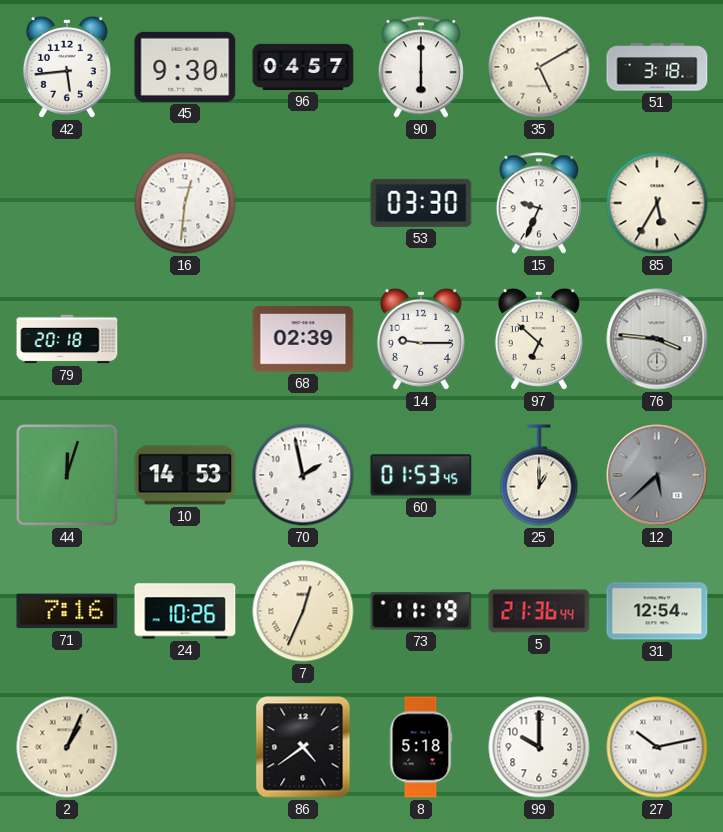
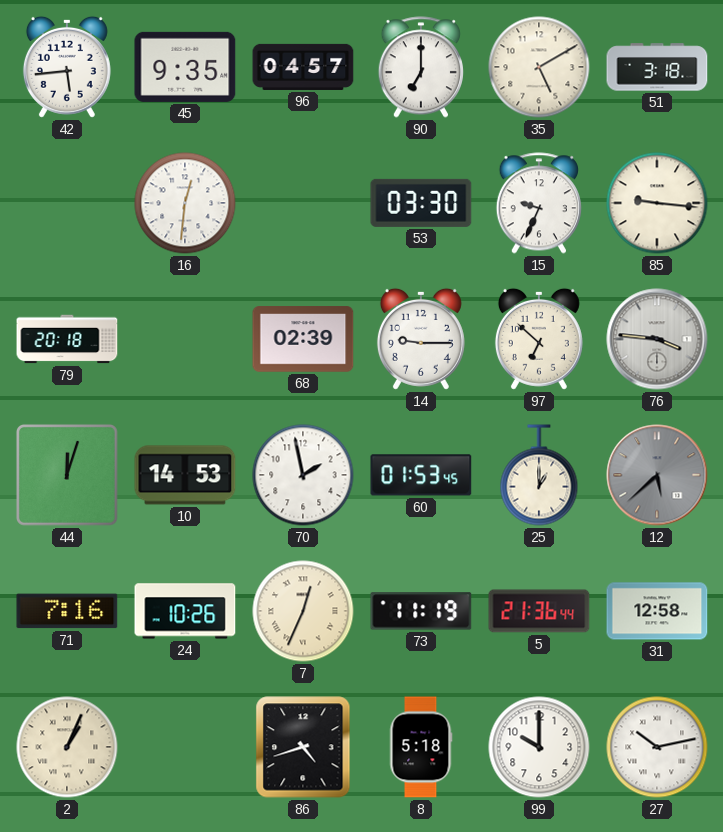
45: 9:30 -> 9:35 (185, 67)
90: 6:00 -> 7:00 (421, 67)
85: 5:35 -> 9:16 (657, 203)
31: 12:54 -> 12:58 (657, 611)
86: 4:39 -> 4:42 (303, 747)
